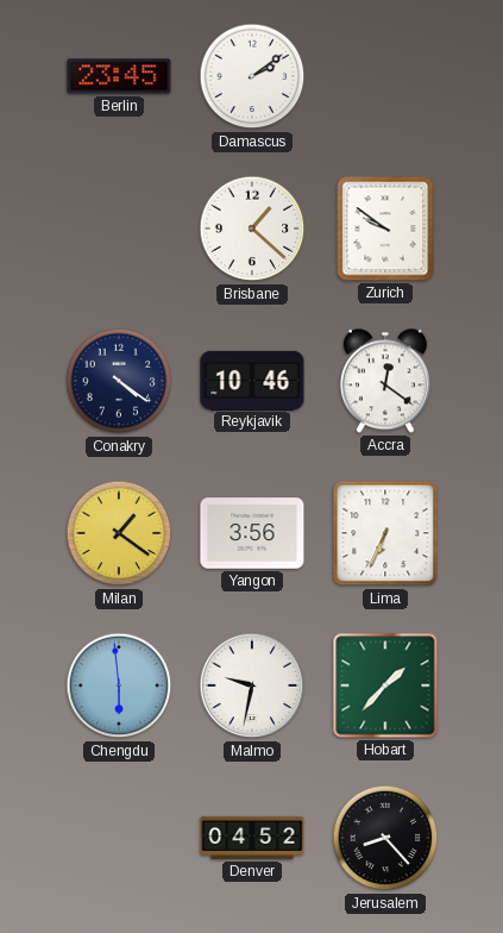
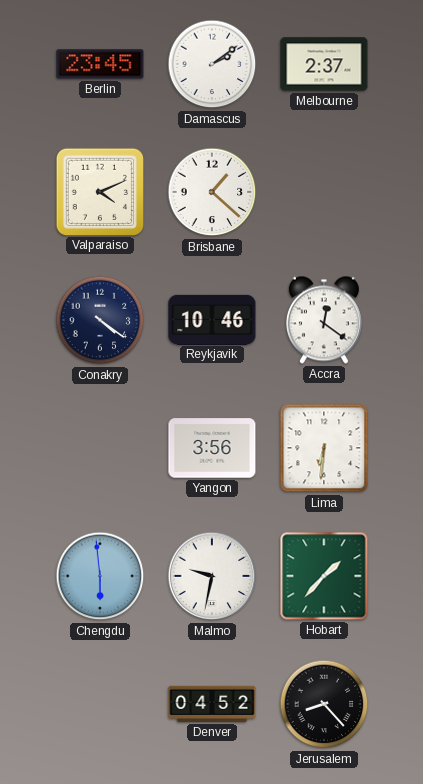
Melbourne: none -> 2:37 (324, 64)
Valparaiso: none -> 4:11 (99, 191)
Zurich: 9:51 -> none (385, 228)
Milan: 1:21 -> none (119, 533)
Lima: 6:34 -> 6:31 (324, 448)
